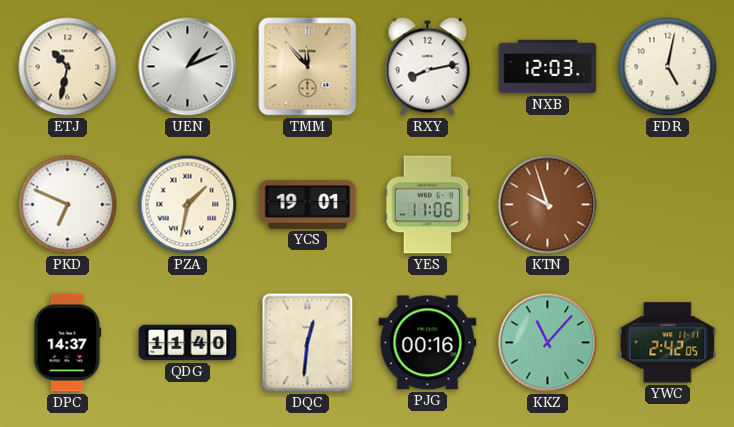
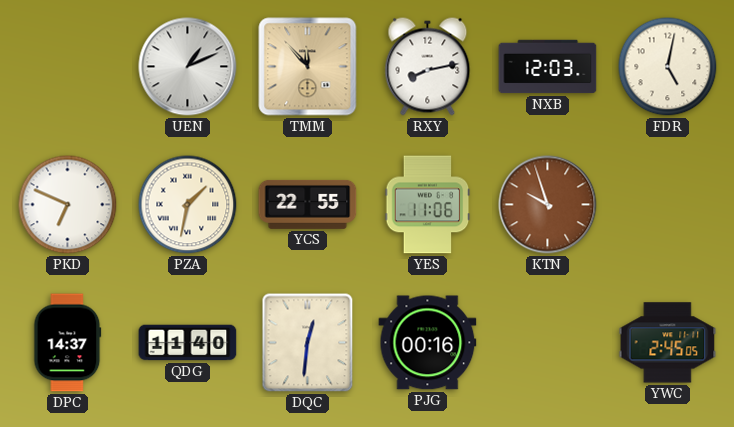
ETJ: 10:32 -> none (68, 67)
YCS: 19:01 -> 22:55 (308, 204)
KKZ: 11:07 -> none (548, 343)
YWC: 2:42 -> 2:45 (668, 343)
